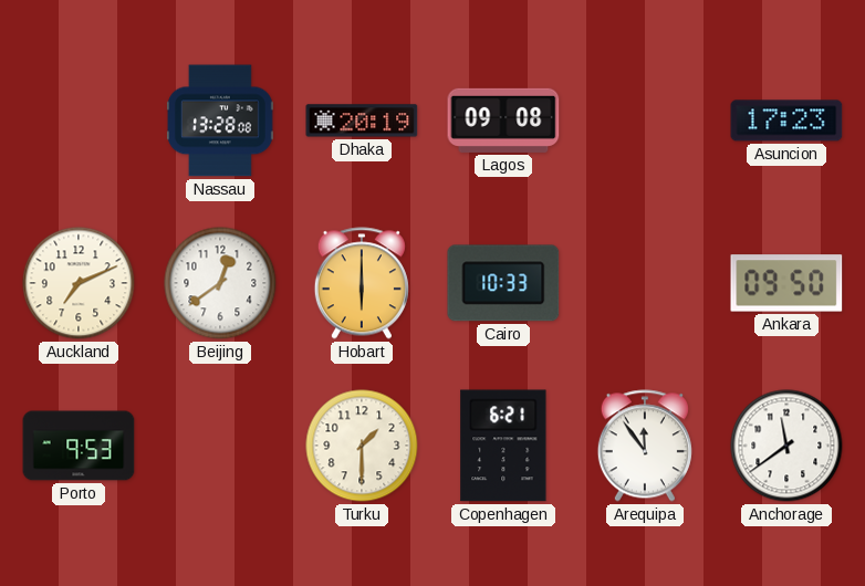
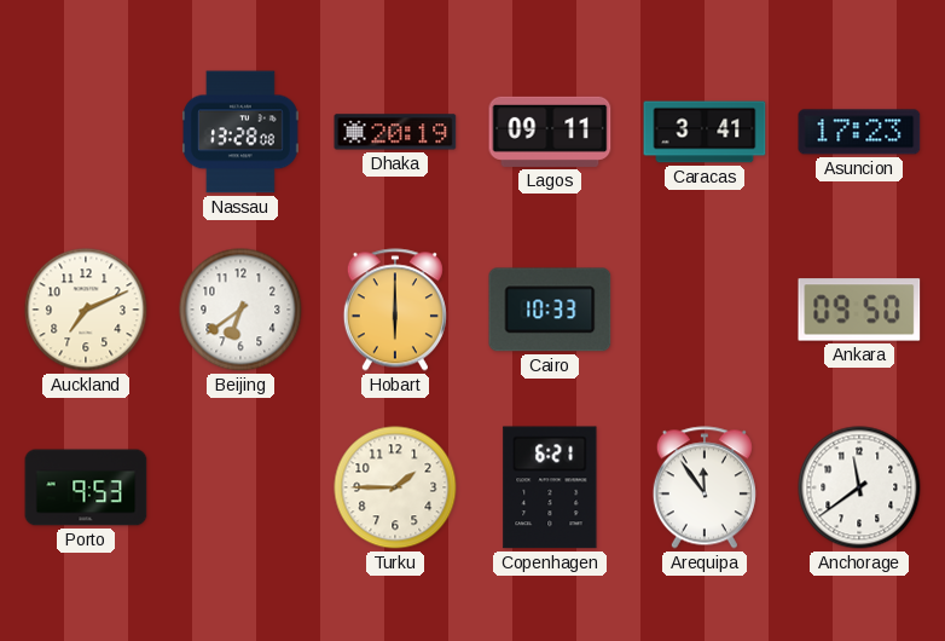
Lagos: 09:08 -> 09:11 (550, 132)
Caracas: none -> 3:41 (705, 132)
Beijing: 12:39 -> 6:39 (240, 310)
Turku: 1:30 -> 1:45 (395, 487)
